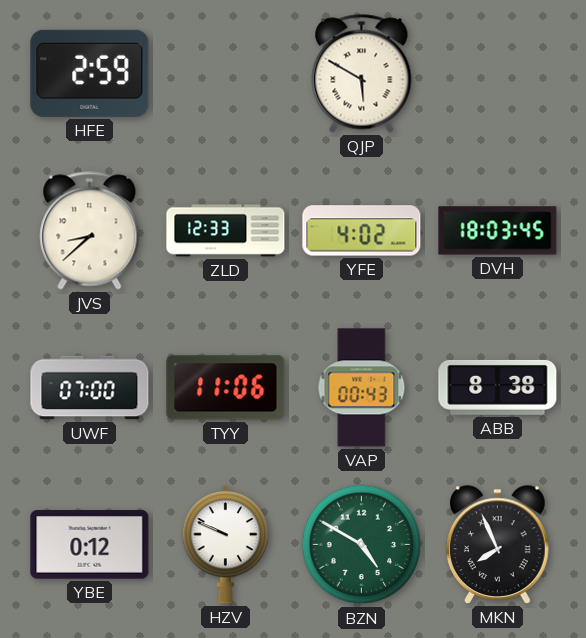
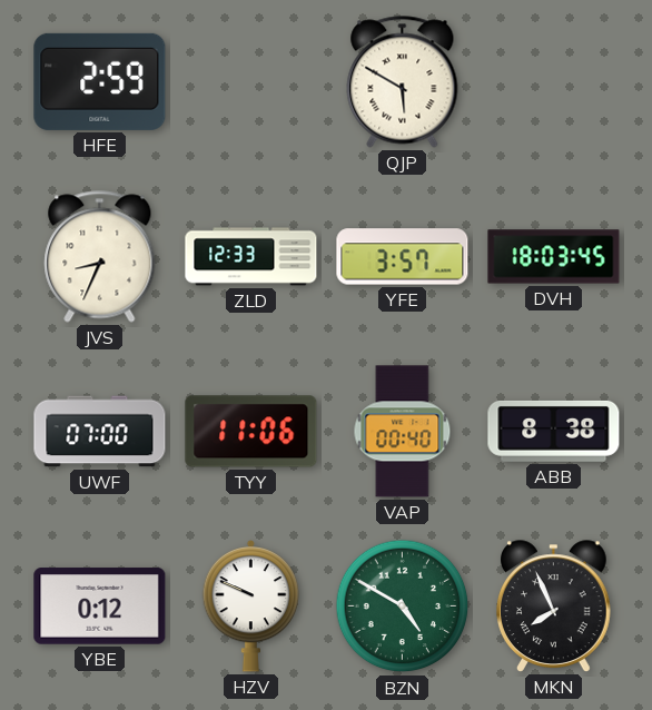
JVS: 8:38 -> 8:34 (100, 257)
YFE: 4:02 -> 3:57 (403, 257)
VAP: 00:43 -> 00:40 (403, 432)
